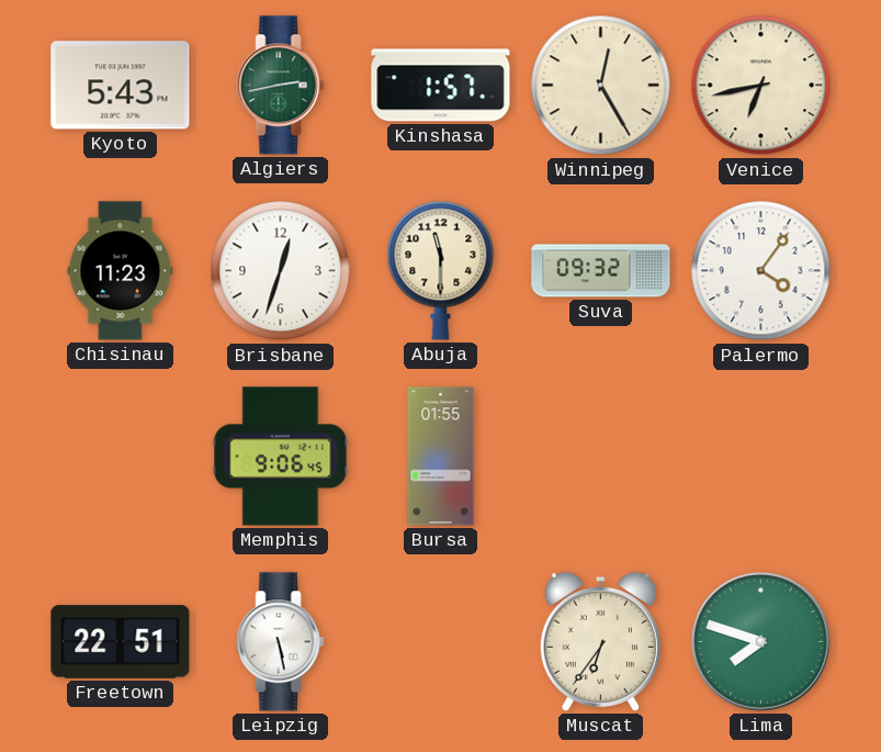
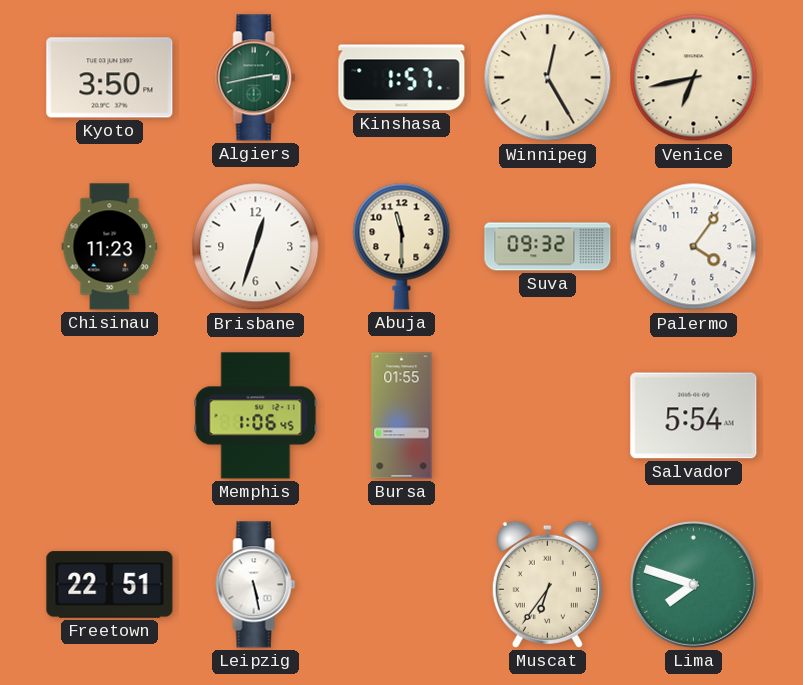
Kyoto: 5:43 -> 3:50 (110, 78)
Memphis: 9:06 -> 1:06 (256, 416)
Salvador: none -> 5:54 (694, 416)
